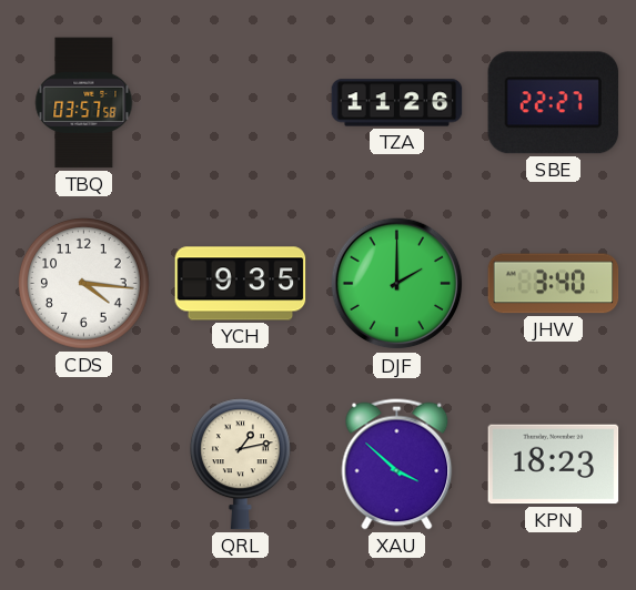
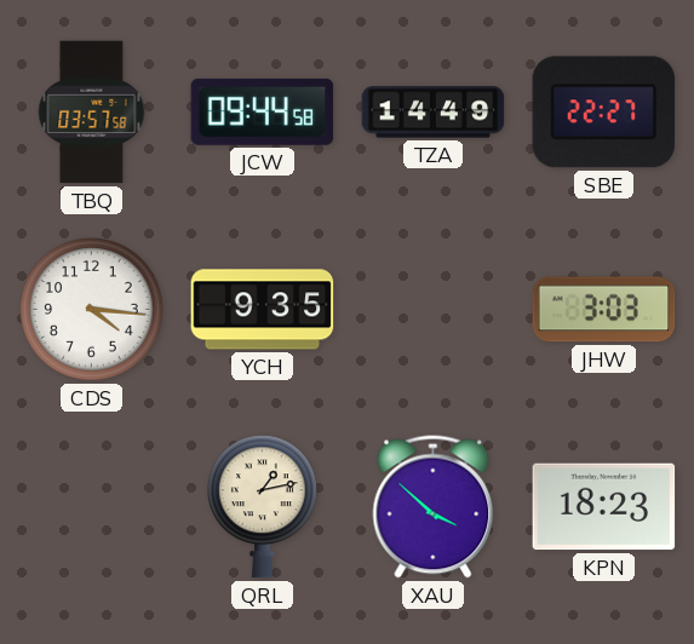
JCW: none -> 09:44 (263, 111)
TZA: 11:26 -> 14:49 (434, 113)
DJF: 2:00 -> none (397, 284)
JHW: 3:40 -> 3:03 (604, 310)
